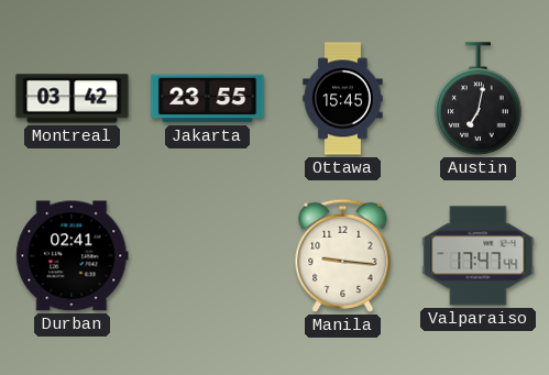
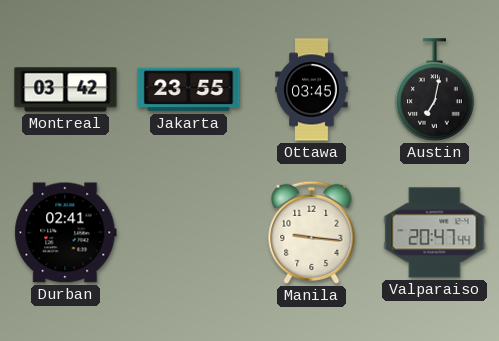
Ottawa: 15:45 -> 03:45 (312, 90)
Valparaiso: 17:47 -> 20:47 (435, 233)
